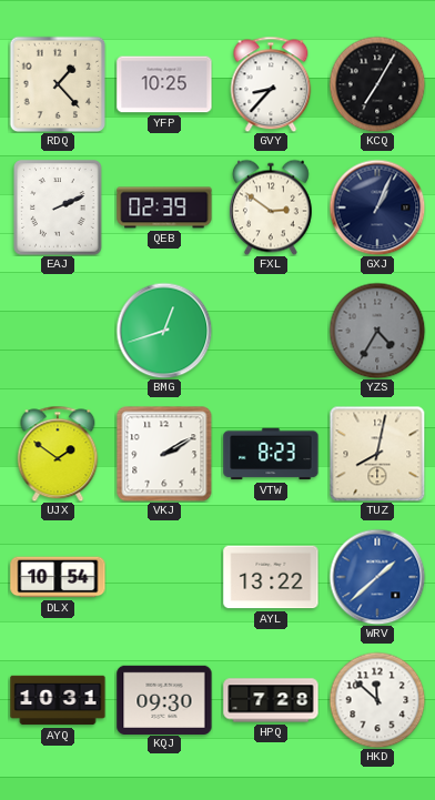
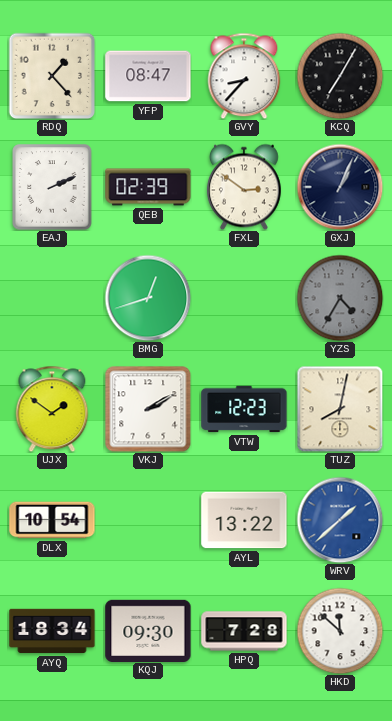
YFP: 10:25 -> 08:47 (148, 76)
VTW: 8:23 -> 12:23 (244, 409)
AYQ: 10:31 -> 18:34 (52, 631)
